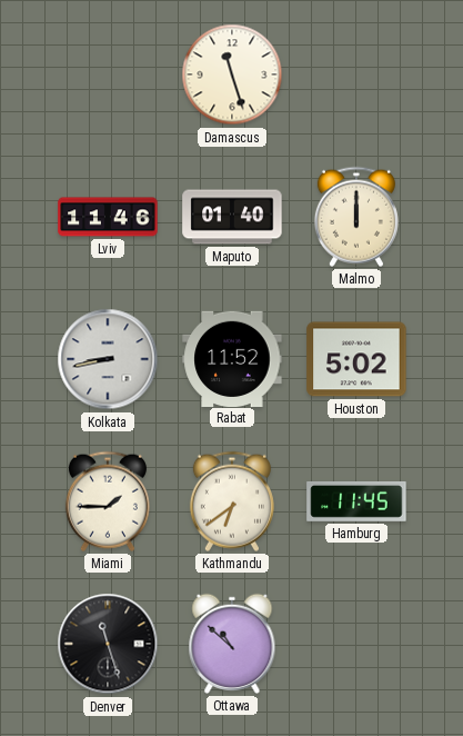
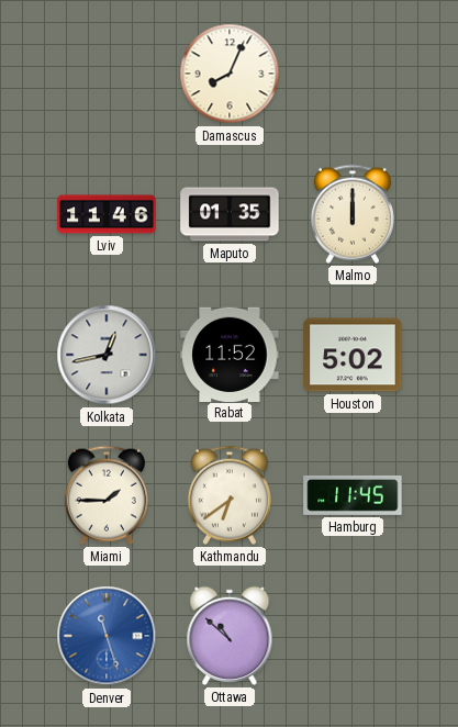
Damascus: 11:27 -> 8:04 (230, 74)
Maputo: 01:40 -> 01:35 (230, 214)
Kolkata: 8:43 -> 12:43 (107, 355)
Denver dial: black -> blue (107, 636)
